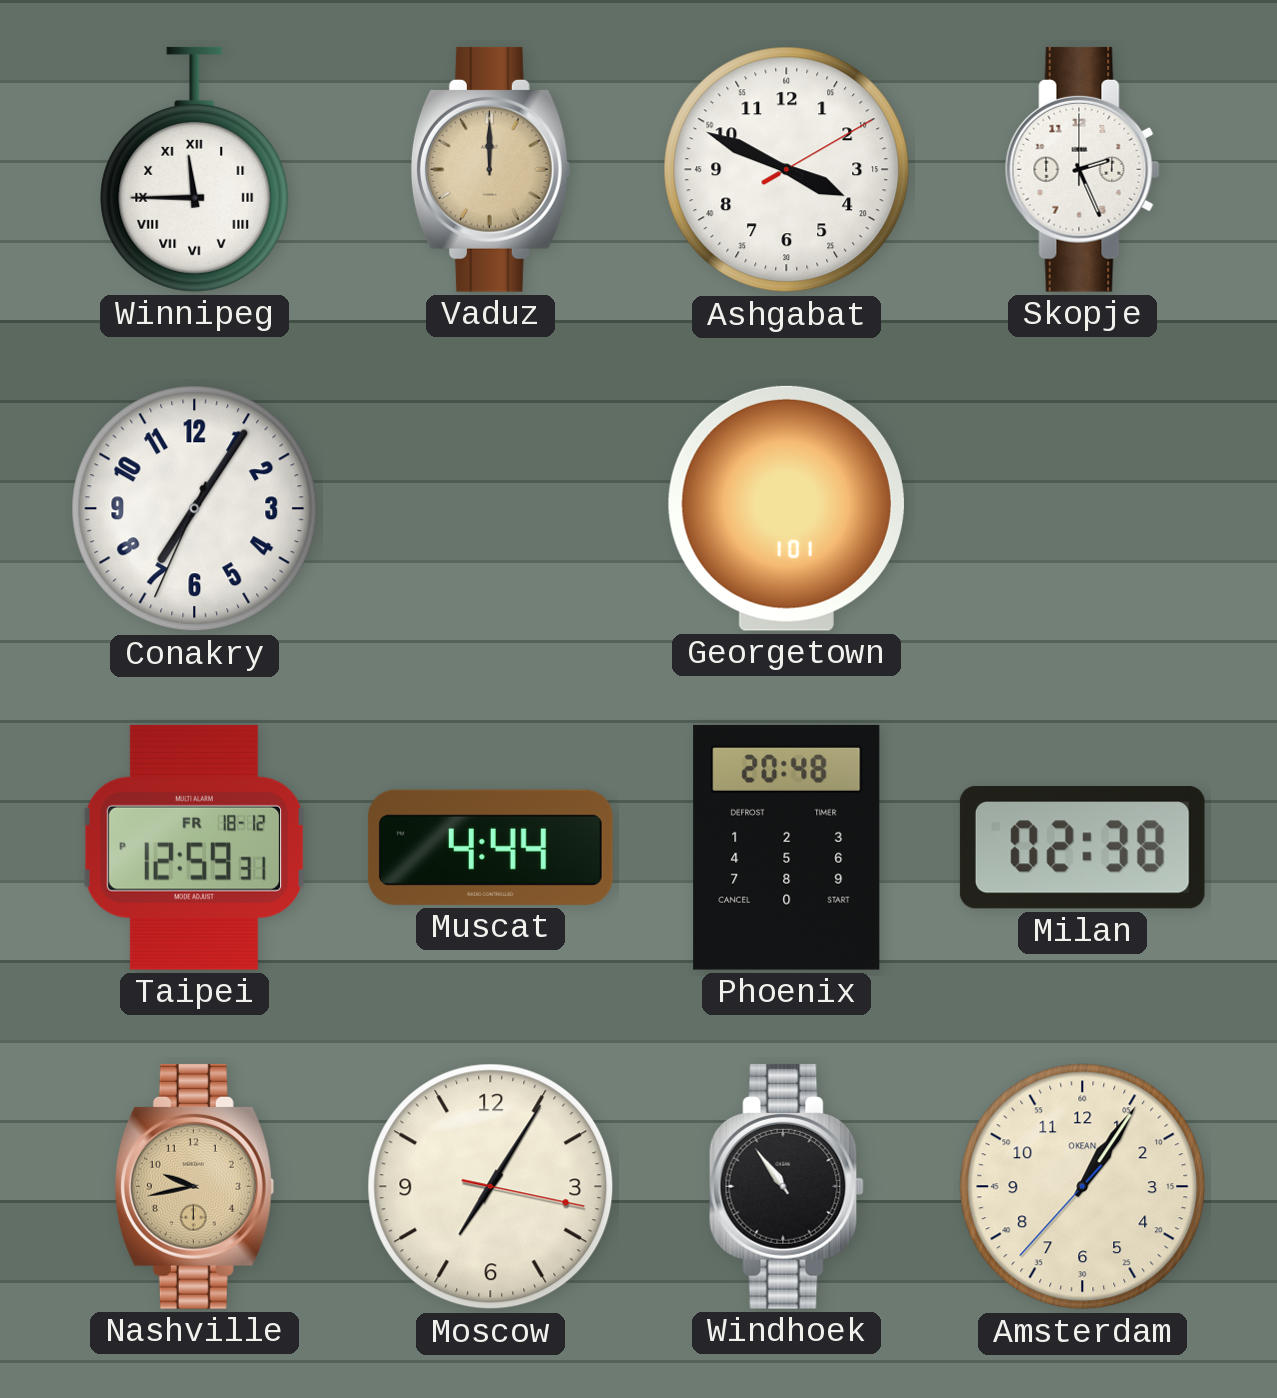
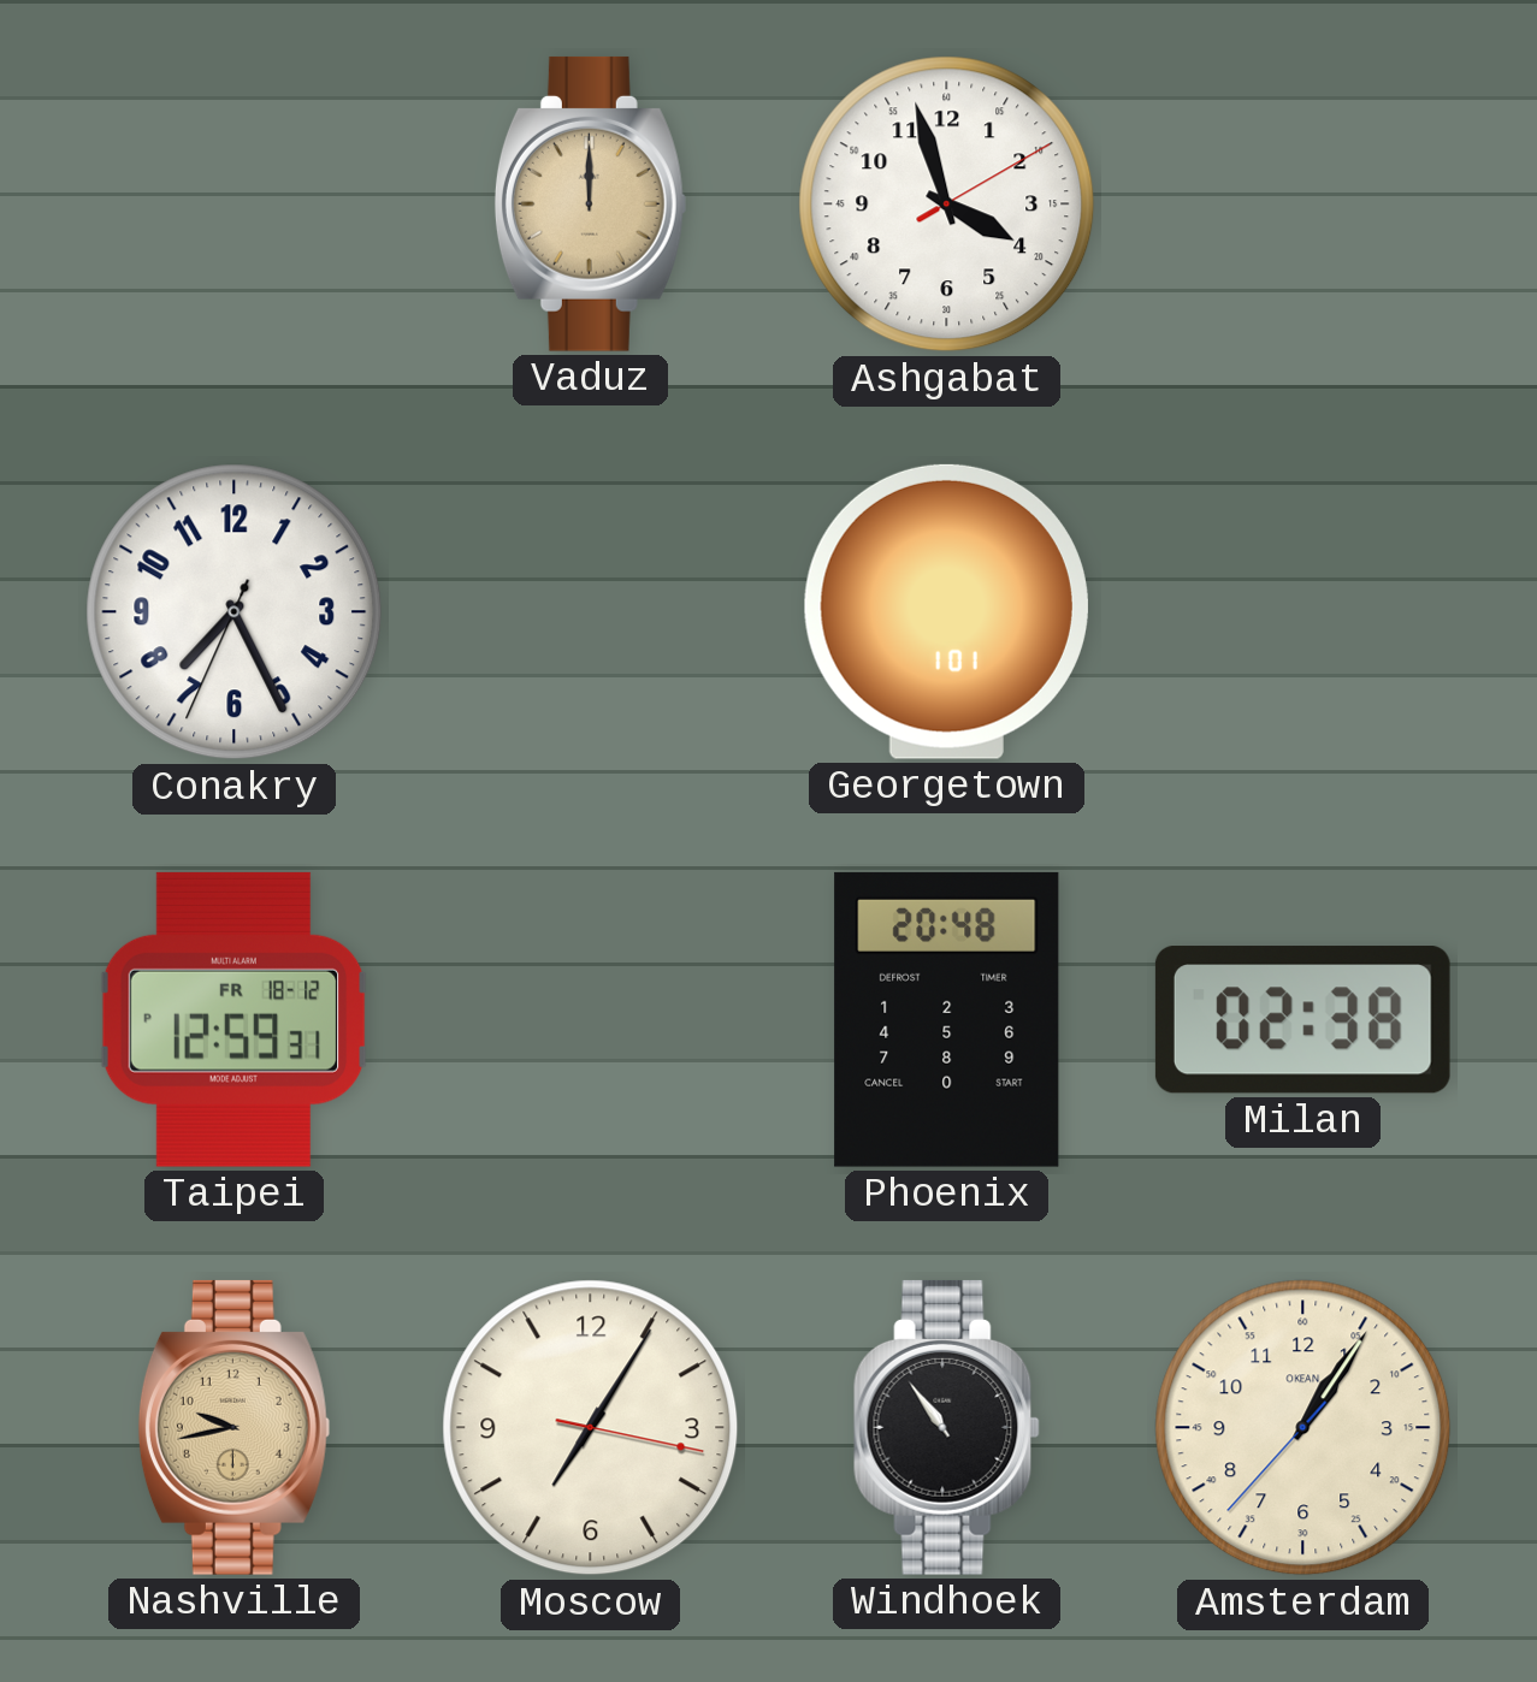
Winnipeg: 11:45 -> none (195, 169)
Ashgabat: 3:49 -> 3:57 (947, 205)
Skopje: 2:26 -> none (1082, 169)
Conakry: 7:05 -> 7:25 (235, 612)
Muscat: 4:44 -> none (490, 847)
